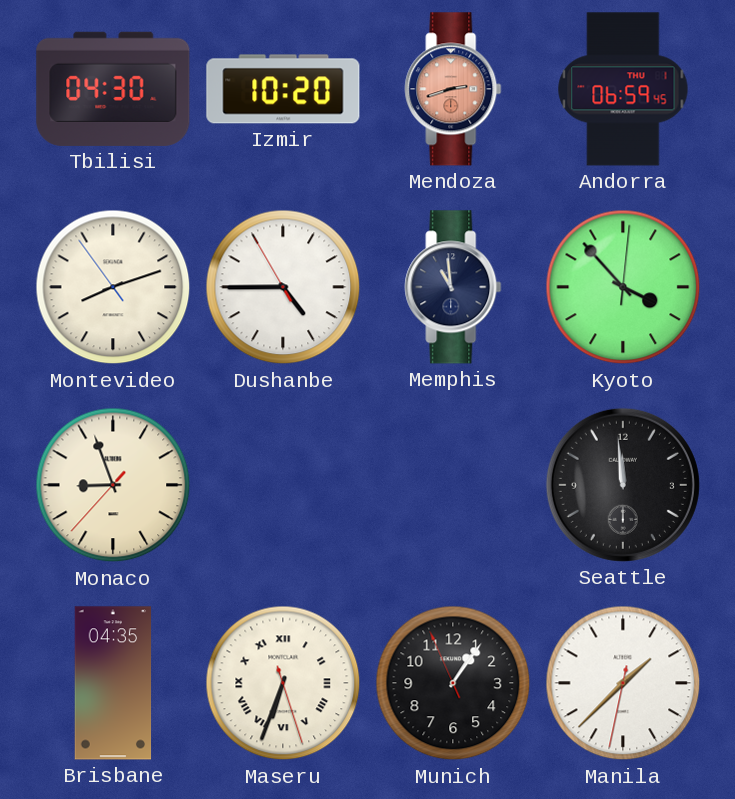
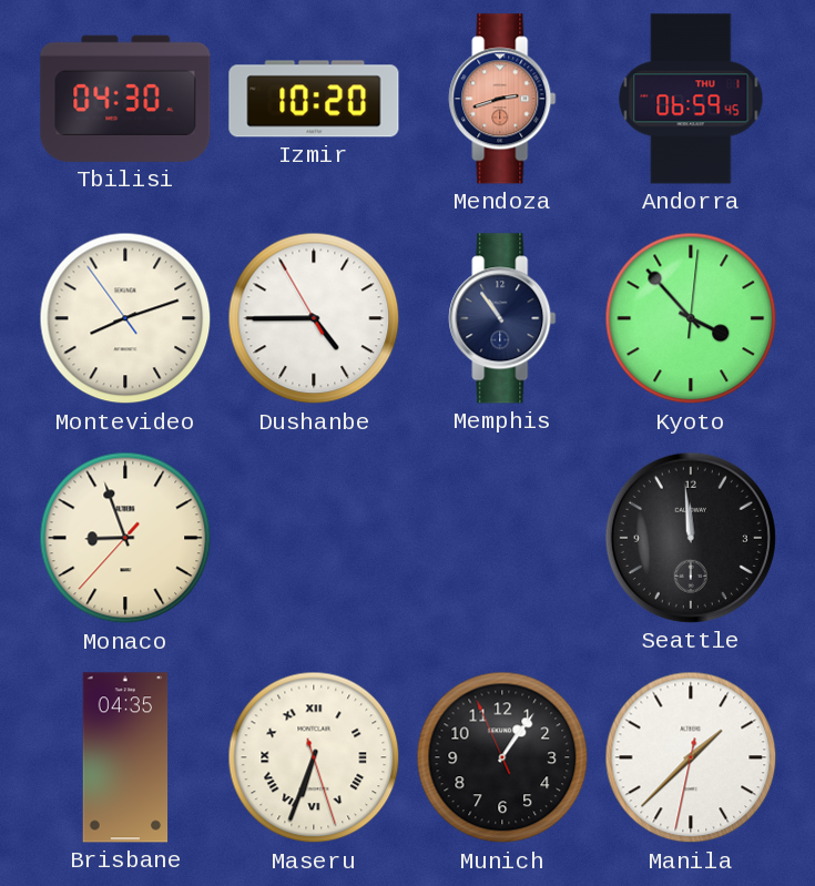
Memphis: 10:59 -> 10:54 (502, 318)
